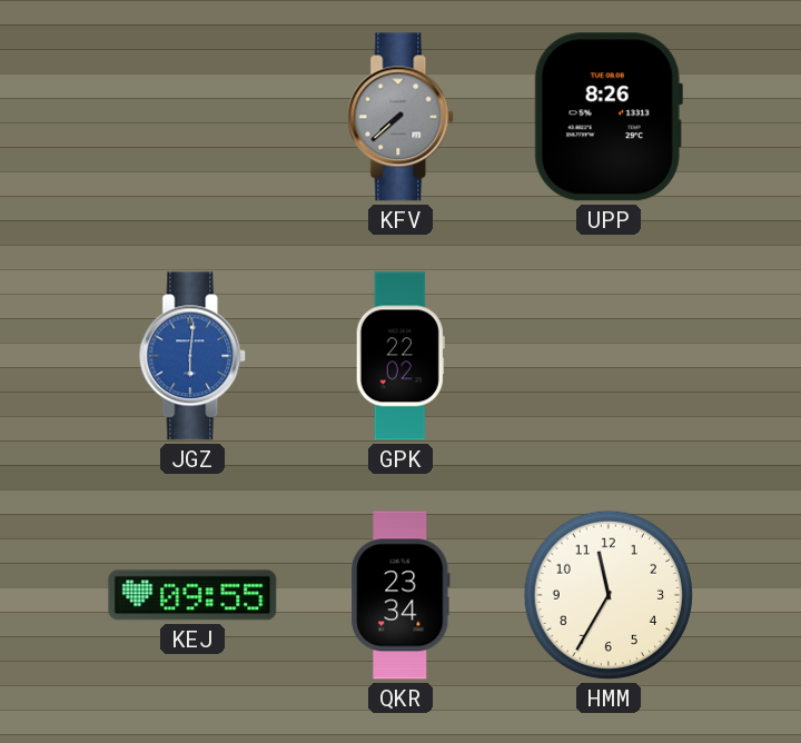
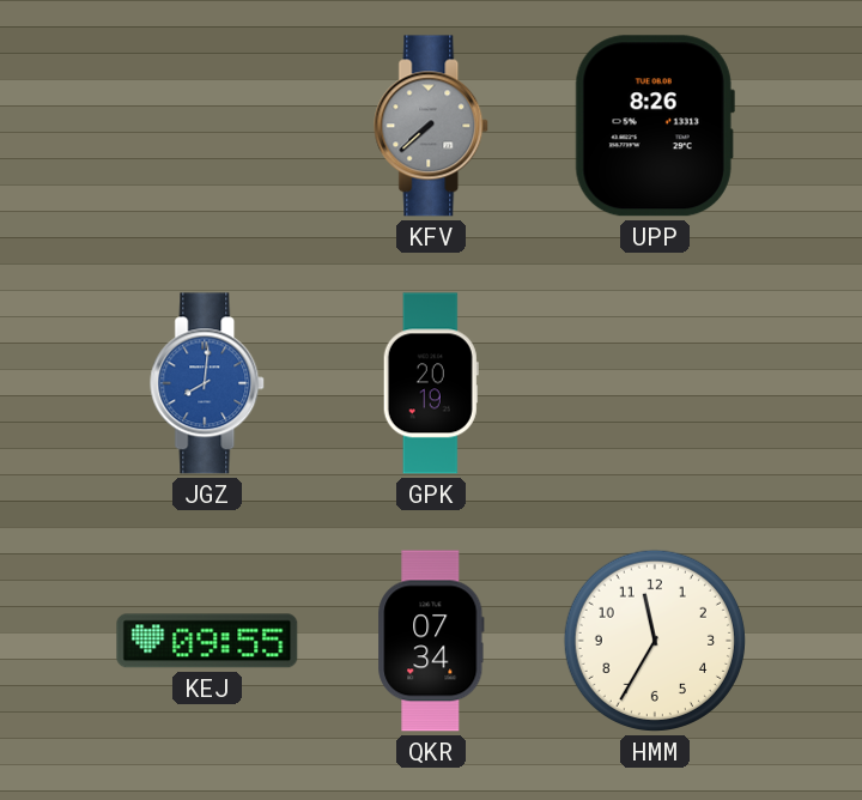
JGZ: 6:01 -> 8:01 (208, 383)
GPK: 22:02 -> 20:19 (431, 383)
QKR: 23:34 -> 07:34 (431, 641)
